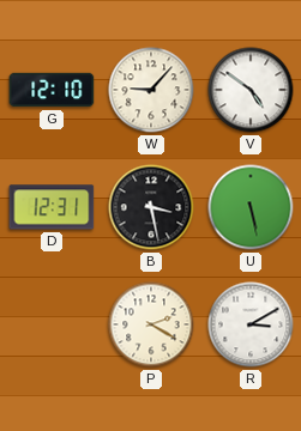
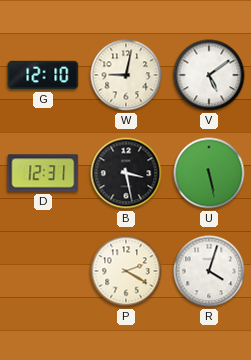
W: 9:07 -> 9:02 (126, 75)
V: 4:51 -> 5:09 (209, 75)
R: 3:10 -> 4:03 (209, 271)
